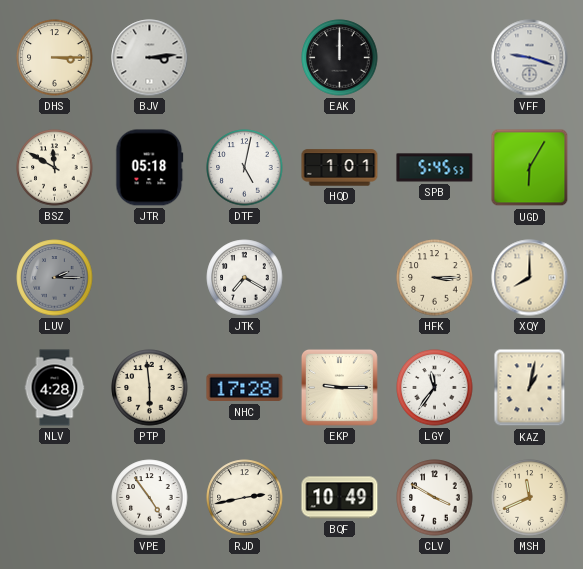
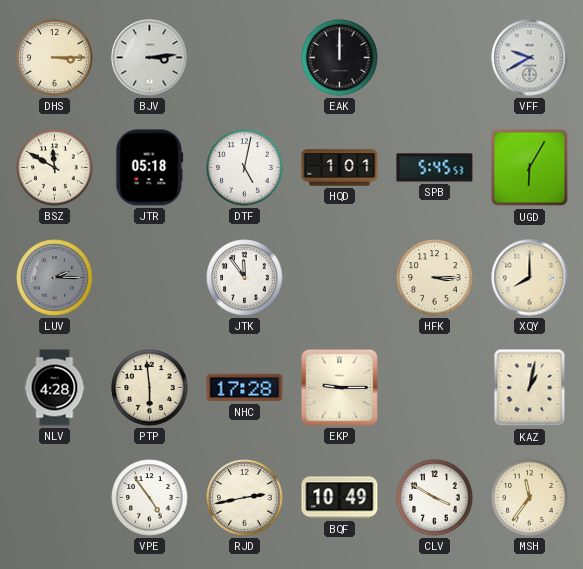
VFF: 9:18 -> 9:40 (530, 58)
JTK: 7:20 -> 11:54 (245, 278)
LGY: 11:36 -> none (435, 388)
MSH: 11:41 -> 11:36 (530, 498)
